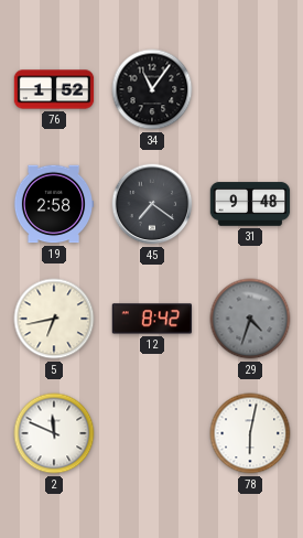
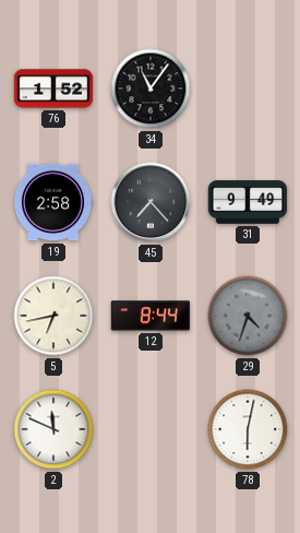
45: 7:21 -> 7:23 (151, 202)
31: 9:48 -> 9:49 (248, 202)
12: 8:42 -> 8:44 (151, 316)
